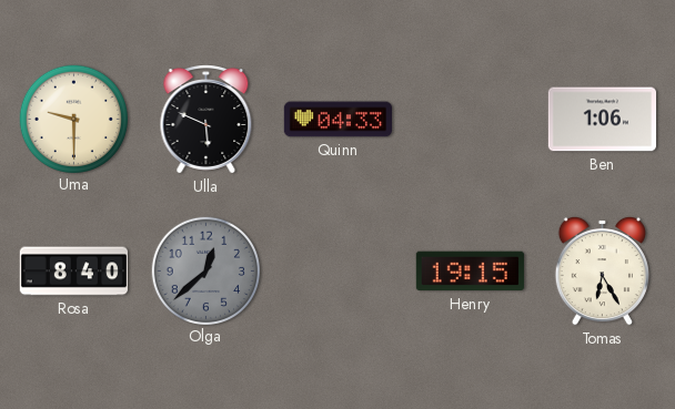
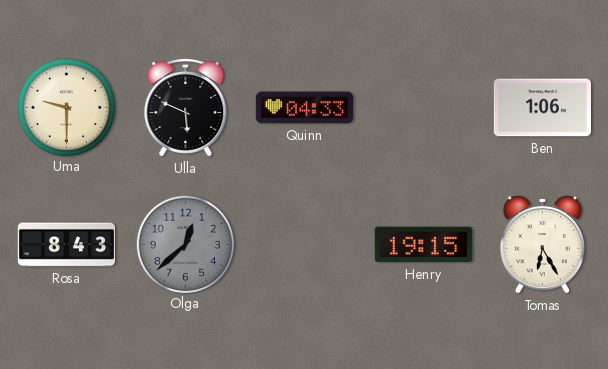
Rosa: 8:40 -> 8:43 (66, 245)
